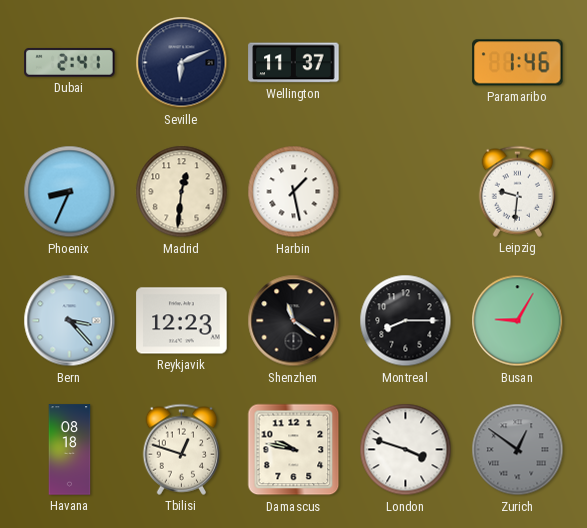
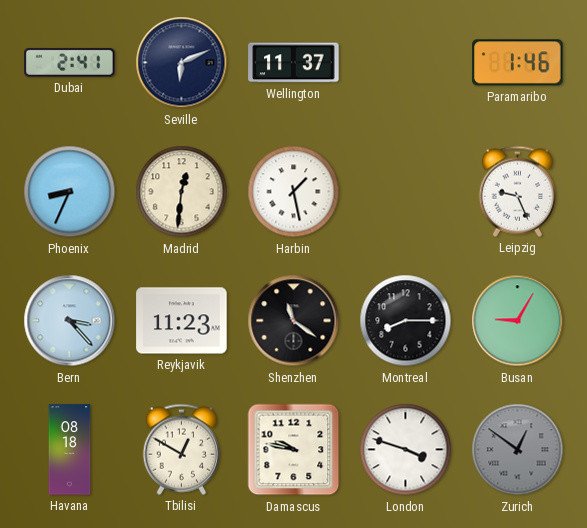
Leipzig: 9:31 -> 9:26 (518, 191)
Reykjavik: 12:23 -> 11:23 (182, 321)
Tbilisi: 12:48 -> 12:50 (182, 449)
